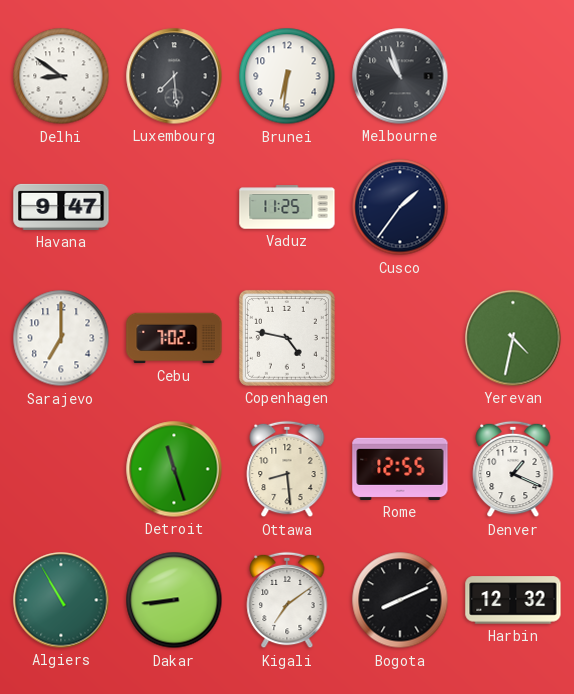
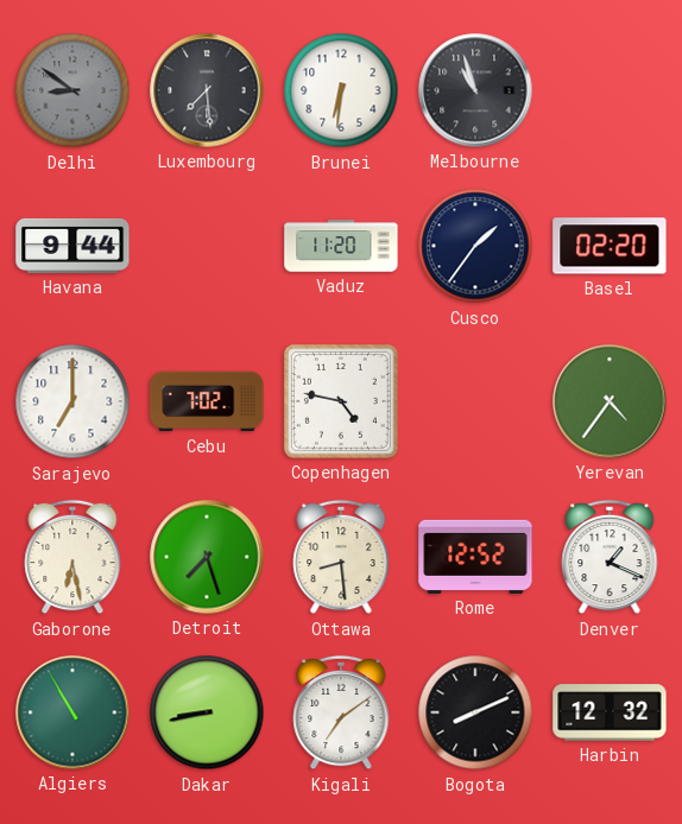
Delhi dial: white -> grey (72, 90)
Havana: 9:47 -> 9:44 (72, 246)
Vaduz: 11:25 -> 11:20 (341, 246)
Basel: none -> 02:20 (610, 246)
Yerevan: 4:32 -> 4:36 (610, 401)
Gaborone: none -> 6:28 (72, 557)
Detroit: 11:27 -> 7:27 (207, 557)
Rome: 12:55 -> 12:52 (475, 557)
Dakar: 8:44 -> 8:43 (207, 712)
